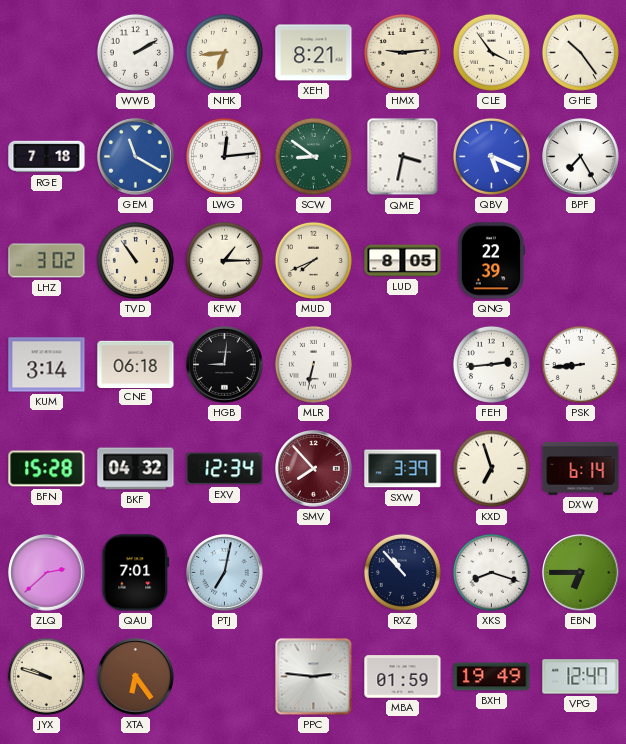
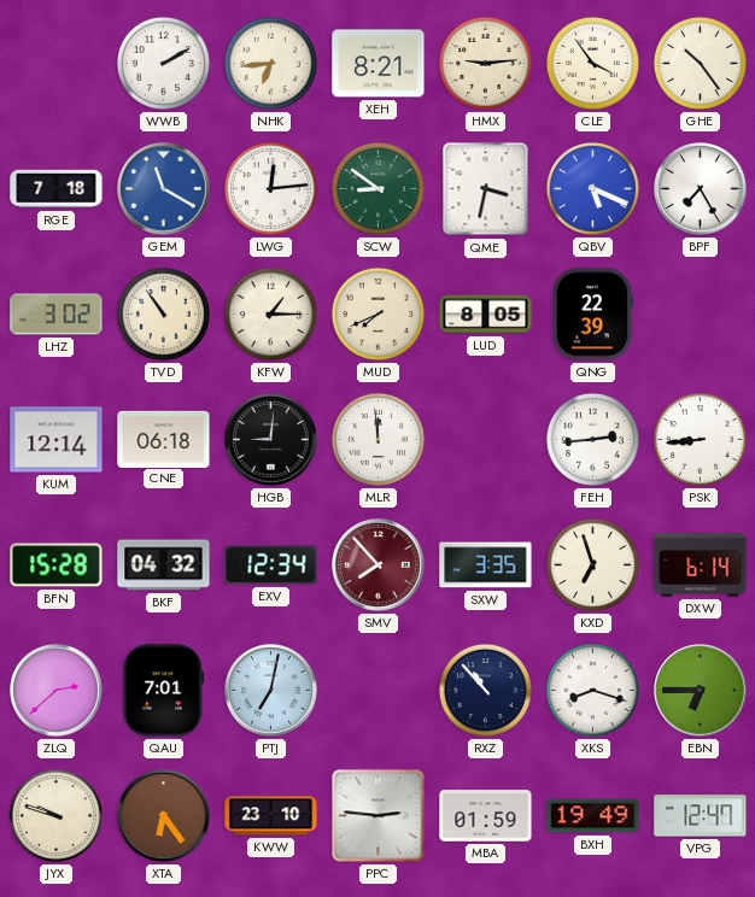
KUM: 3:14 -> 12:14 (57, 440)
MLR: 6:32 -> 11:59 (377, 439)
SXW: 3:39 -> 3:35 (486, 565)
KWW: none -> 23:10 (271, 816)
